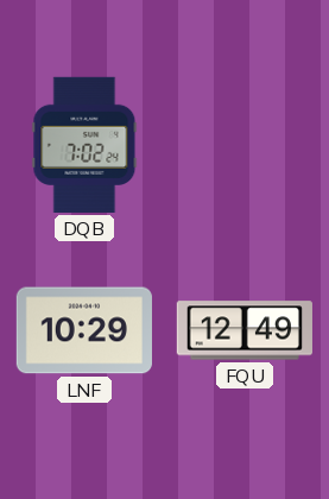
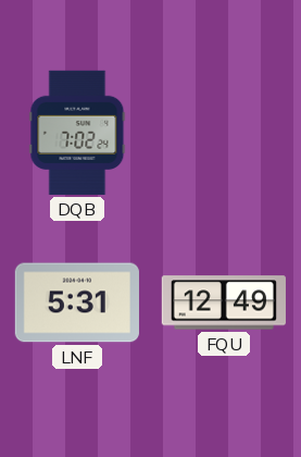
LNF: 10:29 -> 5:31 (77, 302)
